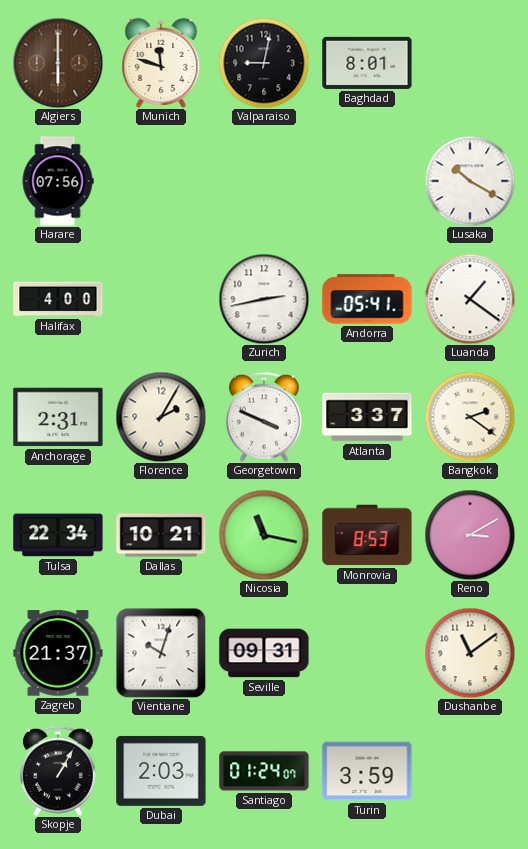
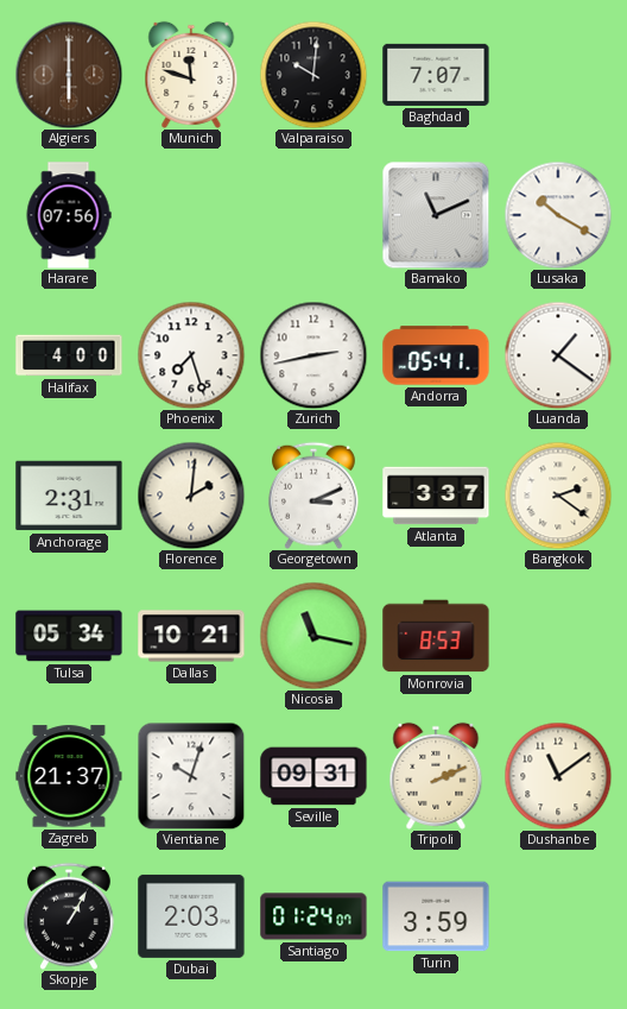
Valparaiso: 9:02 -> 10:01 (313, 75)
Baghdad: 8:01 -> 7:07 (436, 75)
Bamako: none -> 11:11 (436, 215)
Phoenix: none -> 7:27 (191, 355)
Florence: 2:05 -> 2:01 (191, 496)
Georgetown: 3:49 -> 3:11 (313, 496)
Tulsa: 22:34 -> 05:34 (69, 636)
Reno: 3:10 -> none (470, 535)
Tripoli: none -> 2:11 (436, 776)
